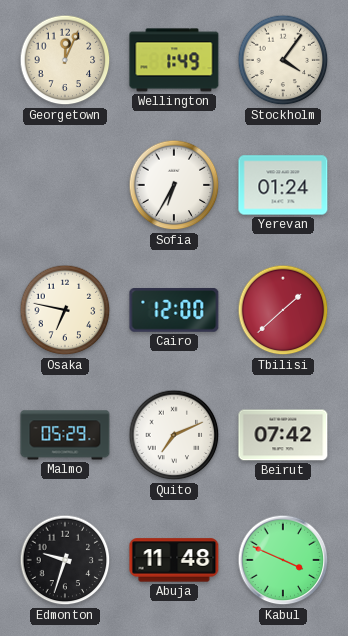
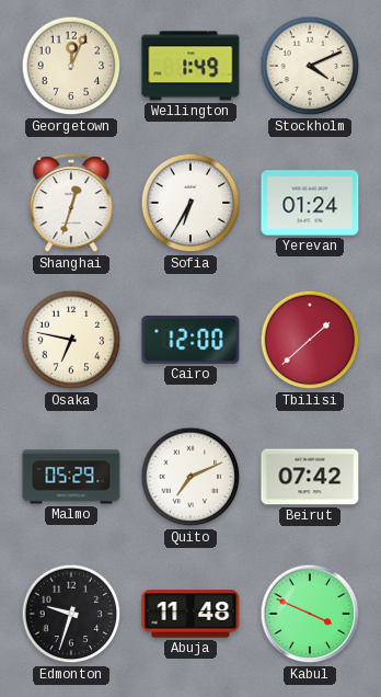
Stockholm: 4:06 -> 4:11 (310, 66)
Shanghai: none -> 12:33 (71, 204)
